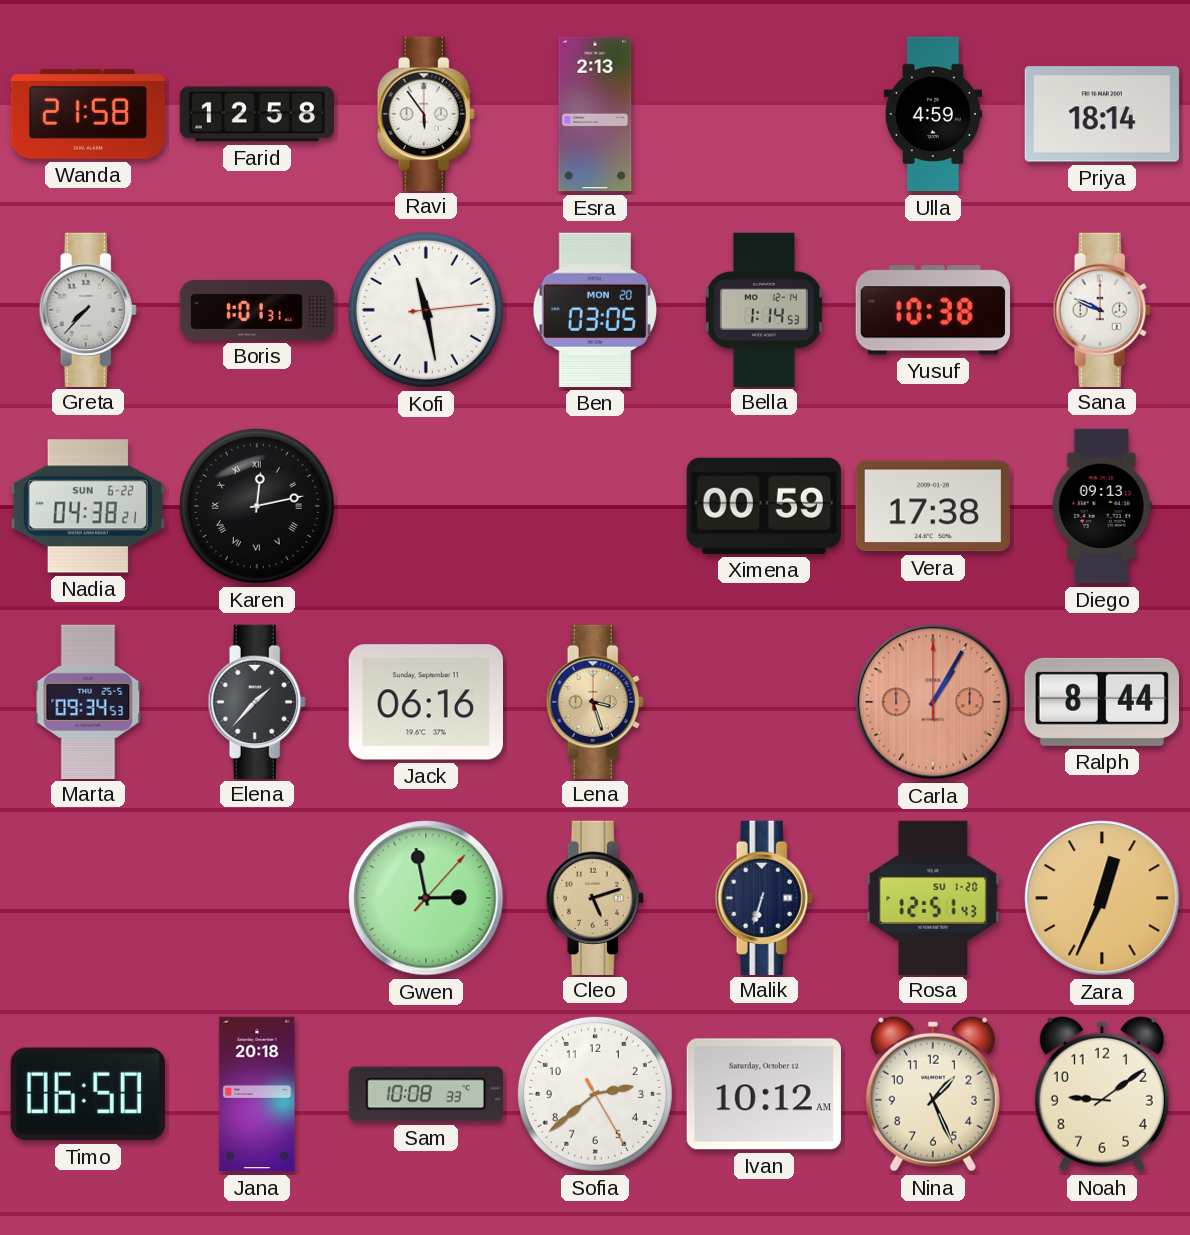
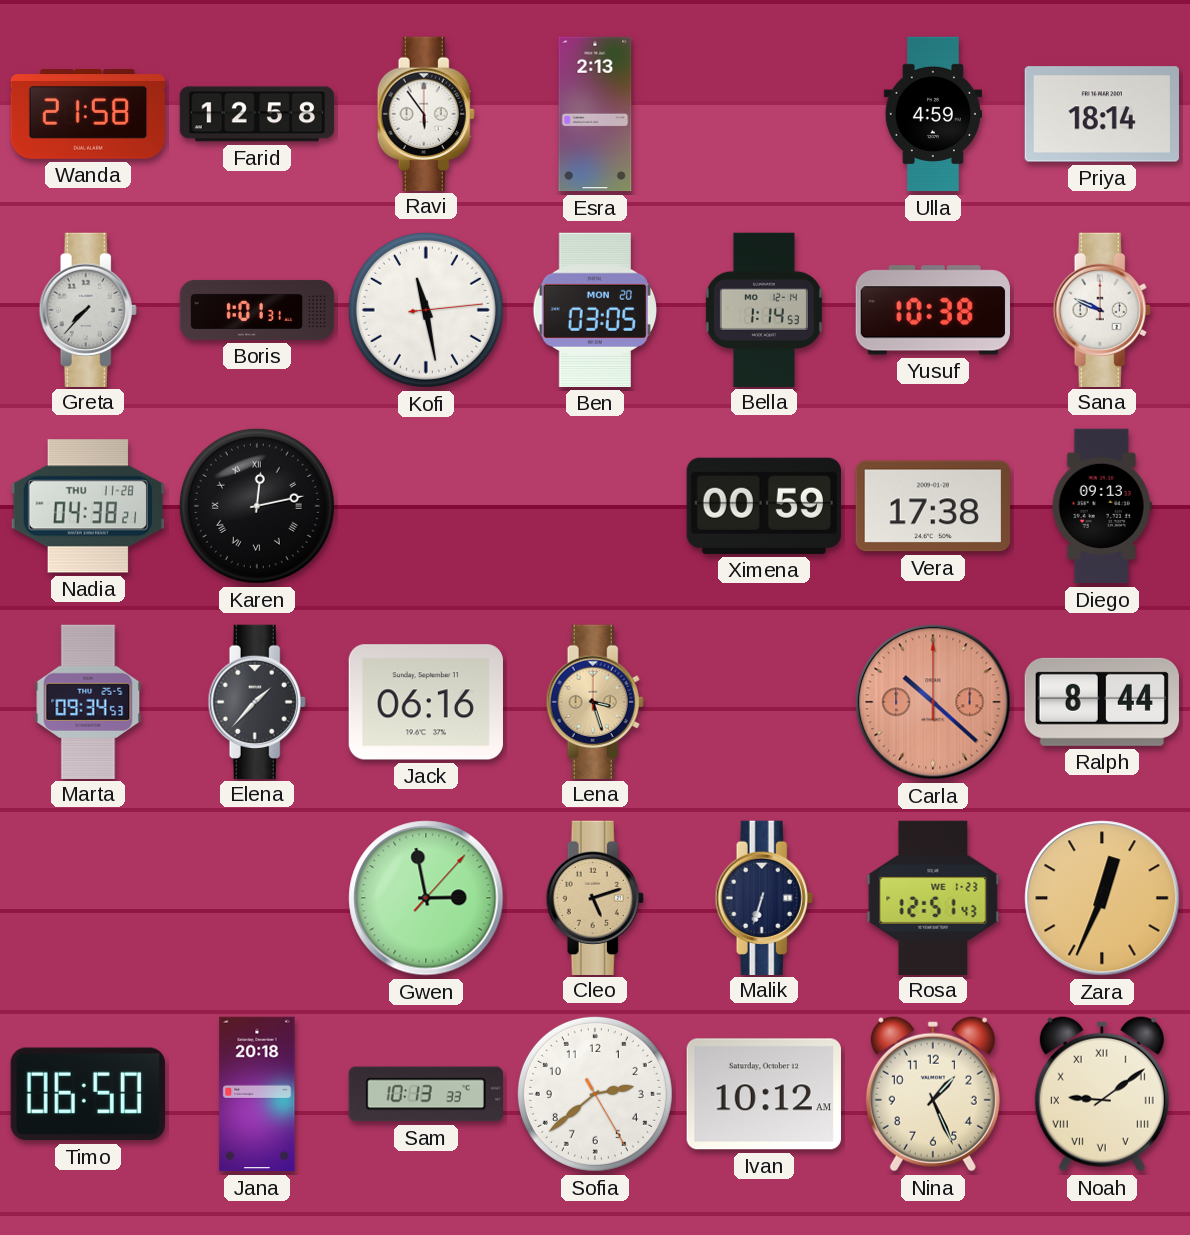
Nadia date: SUN 6-22 -> THU 11-28 (88, 506)
Carla: 1:05 -> 10:22 (933, 702)
Rosa date: SU 1-20 -> WE 1-23 (933, 897)
Sam: 10:08 -> 10:13 (425, 1094)
Noah numerals: Arabic -> Roman (1102, 1094)
